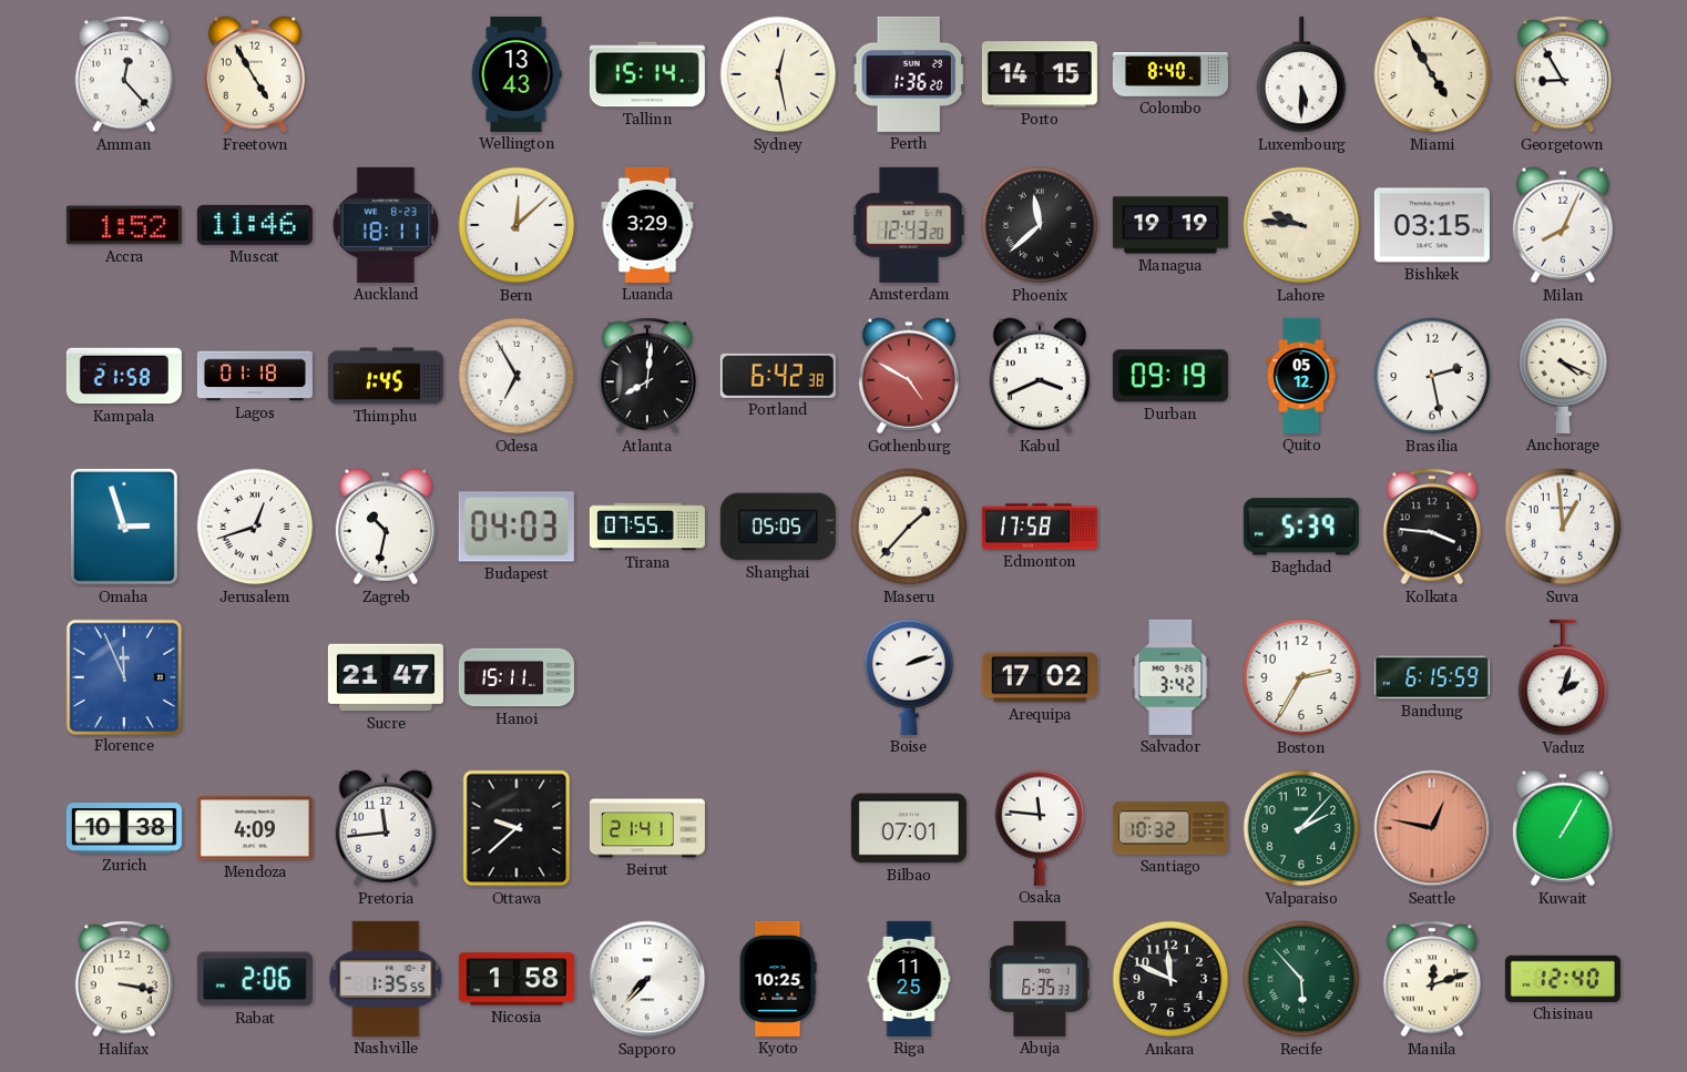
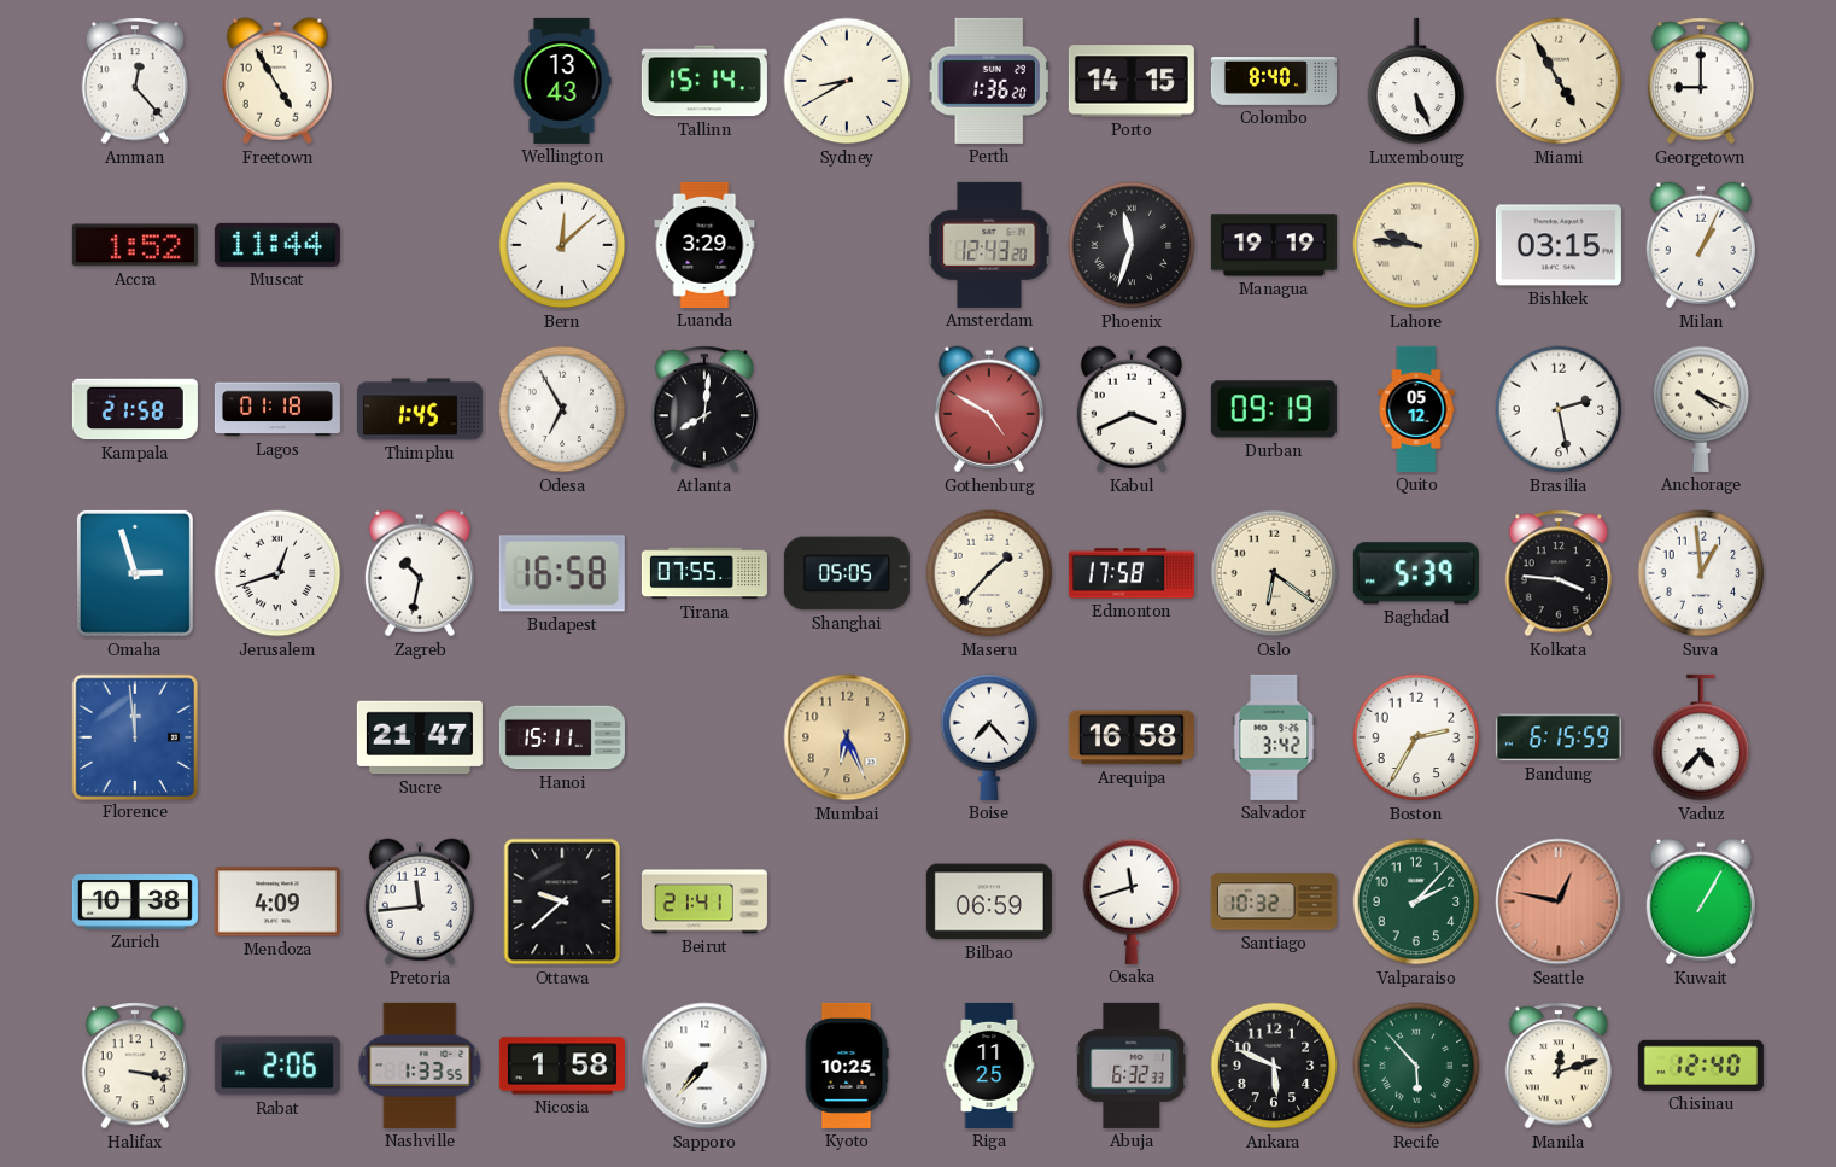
Sydney: 12:28 -> 8:40 (847, 81)
Luxembourg: 5:30 -> 5:26 (1416, 81)
Georgetown: 8:55 -> 9:00 (1701, 81)
Muscat: 11:46 -> 11:44 (277, 245)
Auckland: 18:11 -> none (385, 225)
Phoenix: 11:38 -> 11:33 (1132, 245)
Milan: 8:04 -> 1:04 (1701, 245)
Portland: 6:42 -> none (778, 376)
Budapest: 04:03 -> 16:58 (562, 573)
Oslo: none -> 6:21 (1274, 573)
Florence: 11:56 -> 11:59 (134, 736)
Mumbai: none -> 6:26 (847, 737)
Boise: 2:12 -> 7:23 (989, 737)
Arequipa: 17:02 -> 16:58 (1132, 737)
Vaduz: 2:03 -> 4:37 (1701, 737)
Bilbao: 07:01 -> 06:59 (989, 901)
Osaka: 11:46 -> 11:42 (1132, 901)
Nashville: 1:35 -> 1:33 (420, 1066)
Abuja: 6:35 -> 6:32 (1132, 1066)
Ankara: 11:49 -> 5:49 (1274, 1066)
